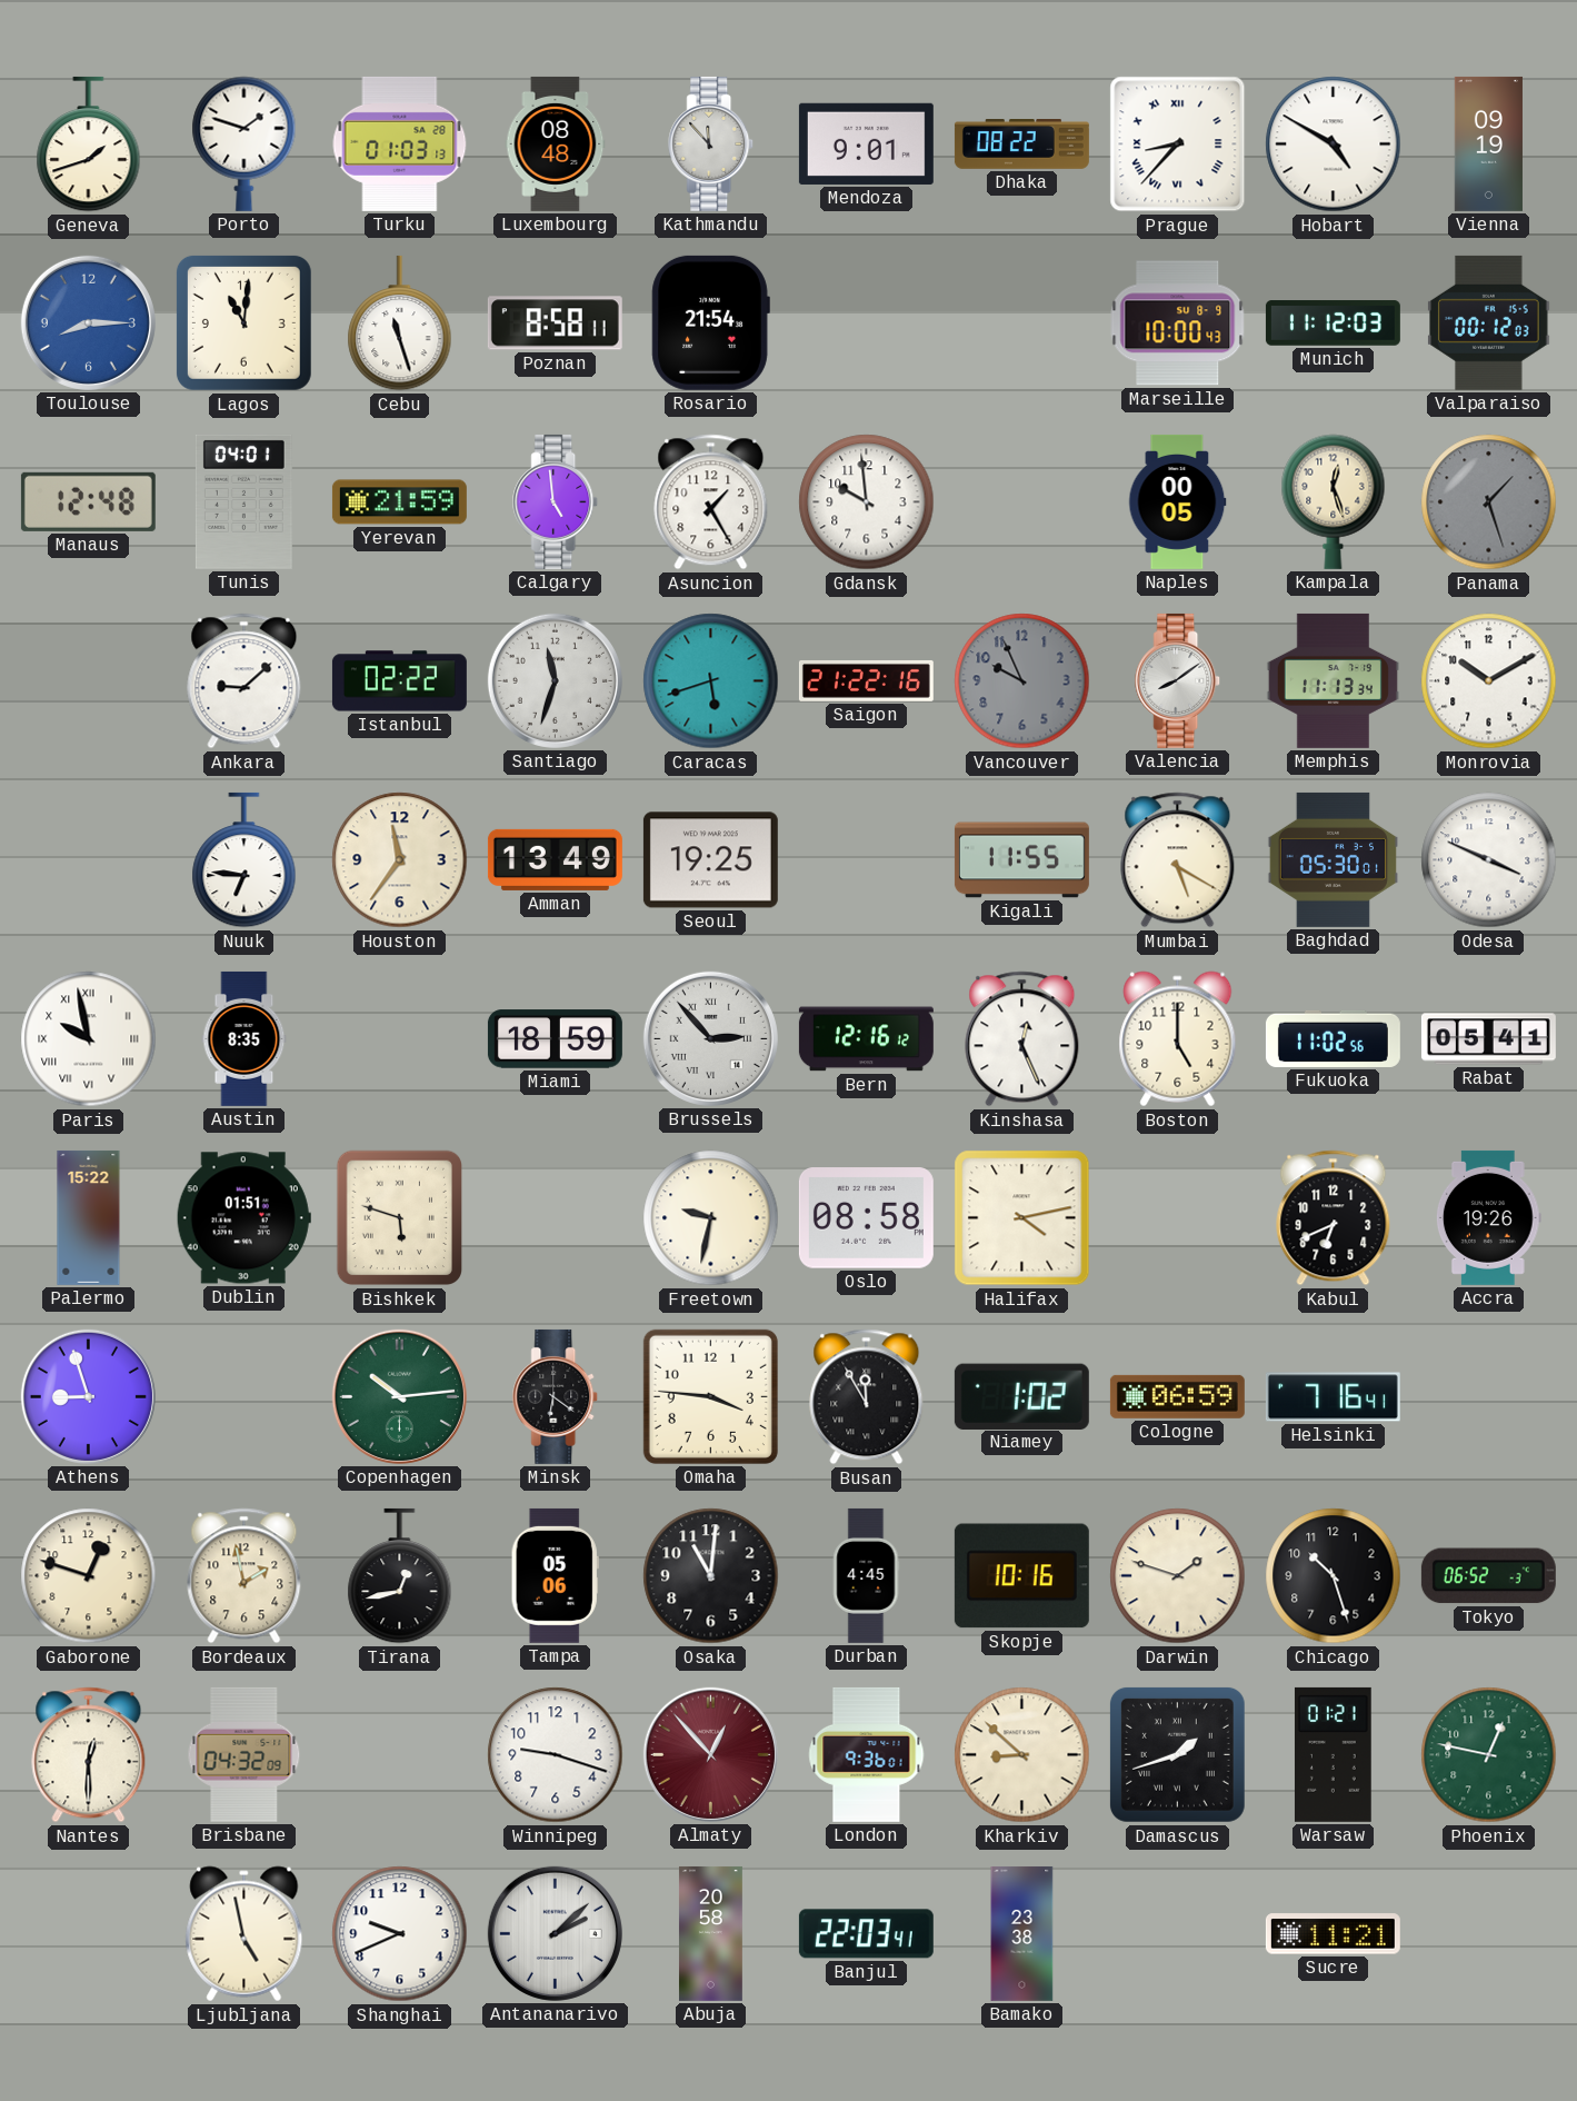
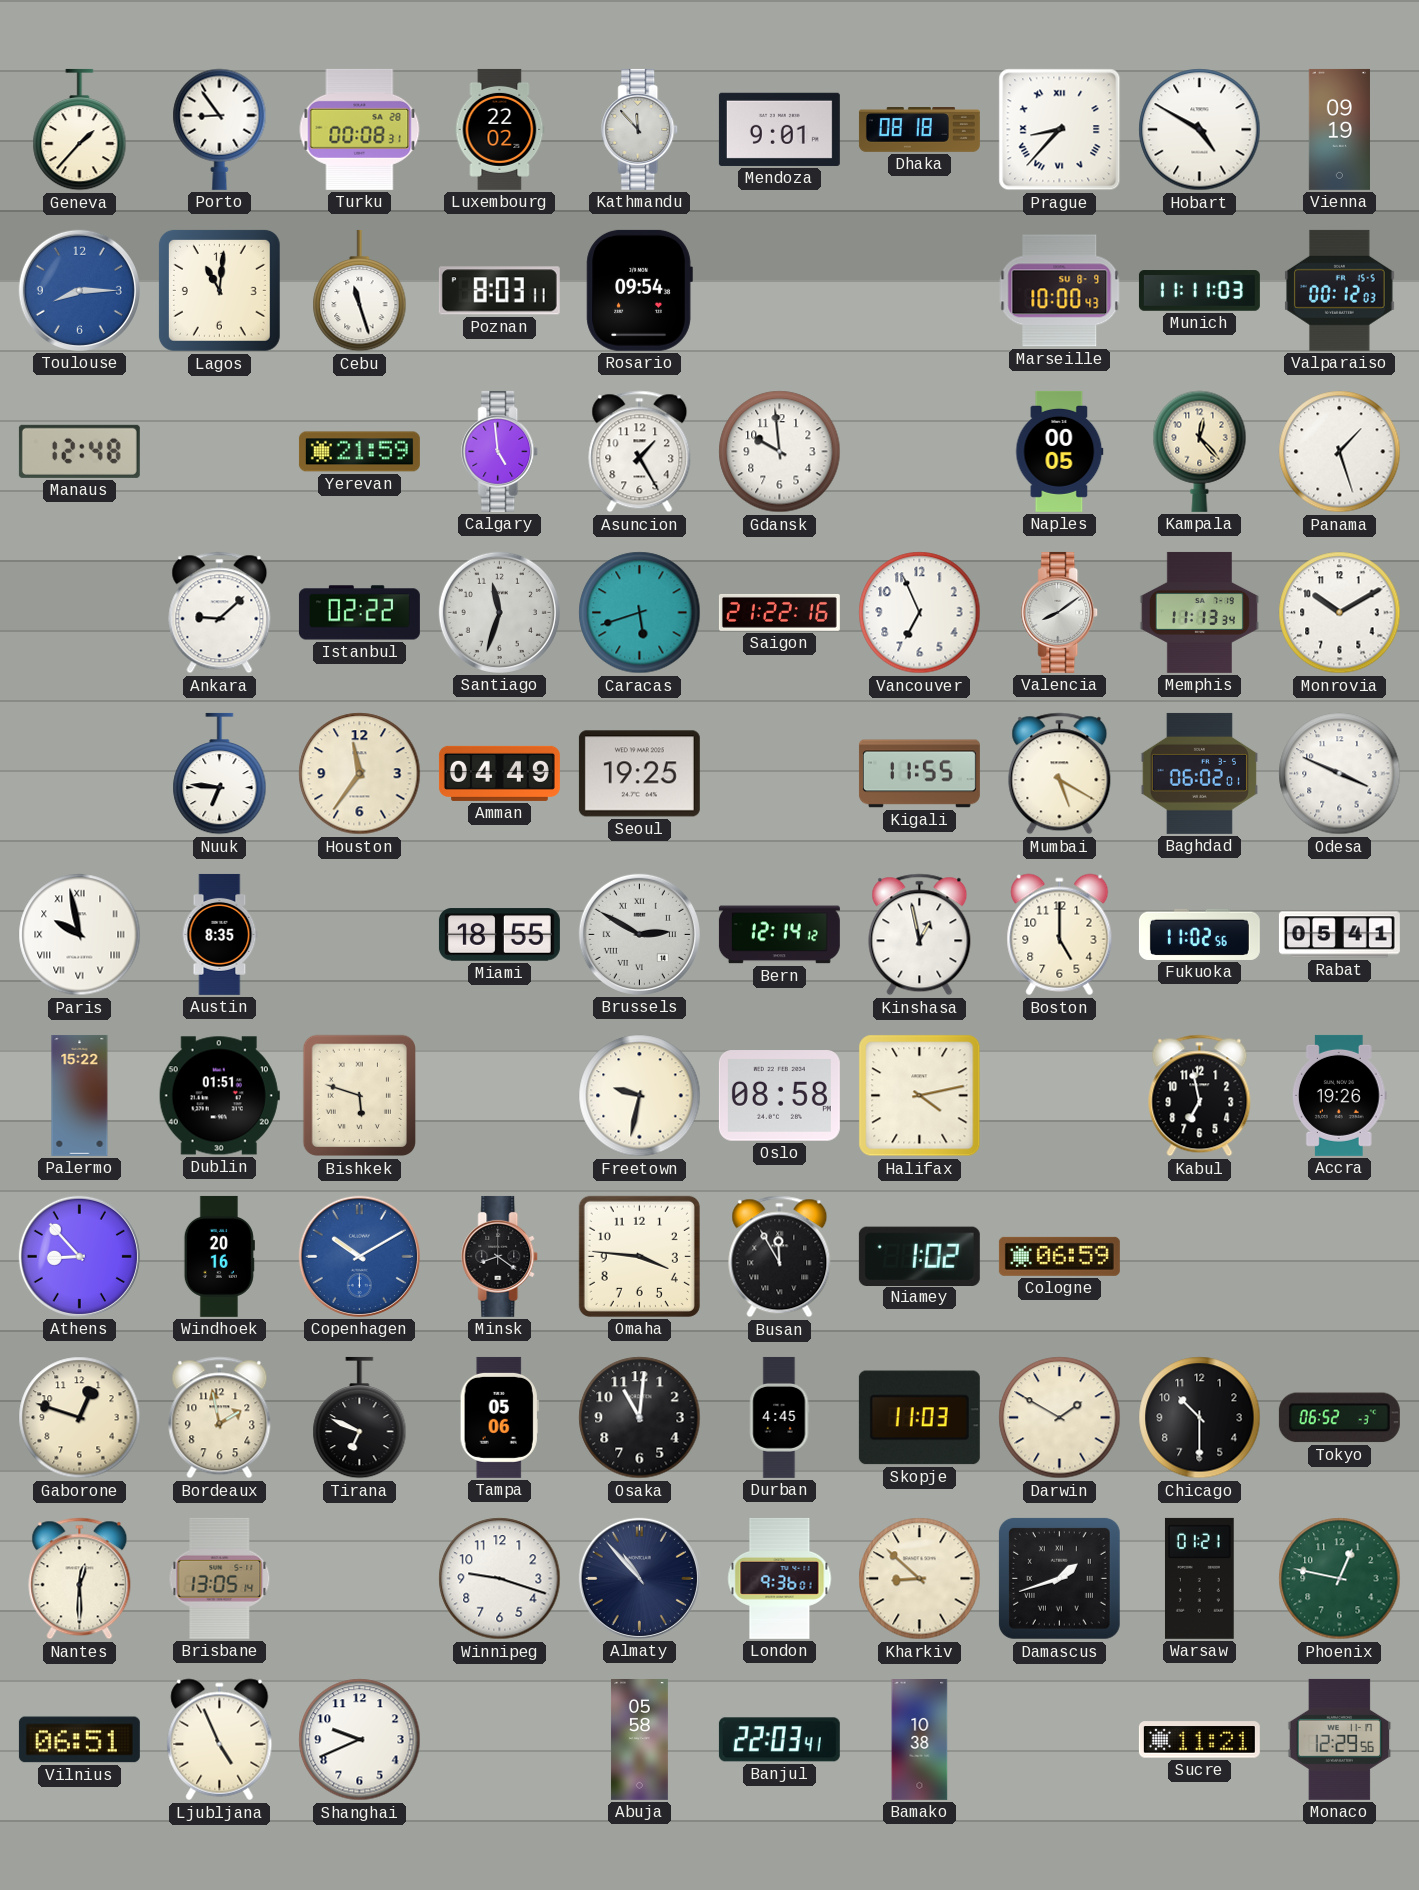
Geneva: 1:42 -> 1:37 (80, 130)
Porto: 1:48 -> 8:54 (220, 129)
Turku: 01:03 -> 00:08 (360, 129)
Luxembourg: 08:48 -> 22:02 (500, 129)
Dhaka: 08:22 -> 08:18 (919, 130)
Poznan: 8:58 -> 8:03 (499, 291)
Rosario: 21:54 -> 09:54 (639, 290)
Munich: 11:12 -> 11:11 (1199, 291)
Tunis: 04:01 -> none (243, 501)
Kampala: 12:27 -> 12:23 (1200, 451)
Panama dial: grey -> white (1340, 452)
Vancouver: 9:56 -> 6:56 (920, 613)
Vancouver dial: grey -> white (920, 613)
Amman: 13:49 -> 04:49 (499, 773)
Baghdad: 05:30 -> 06:02 (1199, 773)
Miami: 18:59 -> 18:55 (499, 935)
Brussels: 2:53 -> 2:50 (639, 934)
Bern: 12:16 -> 12:14 (779, 935)
Kinshasa: 12:26 -> 12:58 (920, 935)
Kabul: 6:41 -> 6:58 (1200, 1096)
Athens: 8:57 -> 8:53 (79, 1256)
Windhoek: none -> 20:16 (219, 1256)
Copenhagen: 10:14 -> 10:10 (359, 1256)
Copenhagen dial: green -> blue (359, 1256)
Minsk: 6:21 -> 8:21 (500, 1256)
Helsinki: 7:16 -> none (1333, 1397)
Tirana: 12:43 -> 6:49 (360, 1418)
Skopje: 10:16 -> 11:03 (919, 1418)
Darwin: 1:48 -> 1:50 (1060, 1418)
Chicago: 10:27 -> 10:30 (1200, 1418)
Brisbane: 04:32 -> 13:05 (220, 1578)
Almaty: 12:53 -> 10:53 (639, 1578)
Almaty dial: burgundy -> navy (639, 1578)
Vilnius: none -> 06:51 (79, 1740)
Ljubljana: 4:58 -> 4:56 (220, 1740)
Antananarivo: 2:08 -> none (555, 1933)
Abuja: 20:58 -> 05:58 (640, 1739)
Bamako: 23:38 -> 10:38 (920, 1739)
Monaco: none -> 12:29 (1340, 1739)
